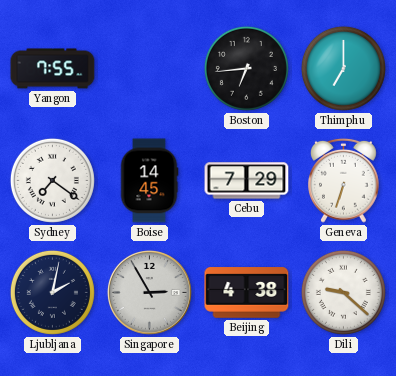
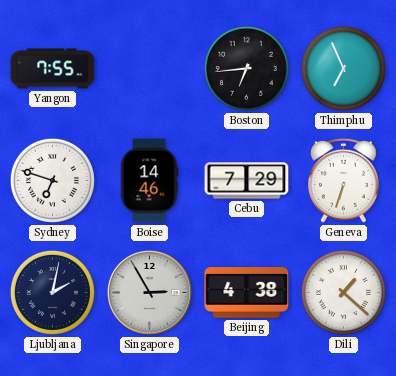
Thimphu: 7:00 -> 6:56 (343, 68)
Sydney: 7:21 -> 6:48 (52, 180)
Boise: 14:45 -> 14:46 (149, 181)
Dili: 9:22 -> 1:22 (343, 292)
